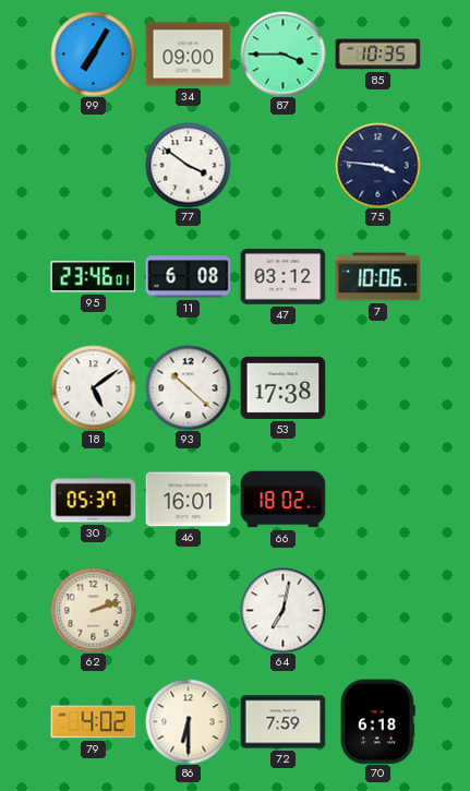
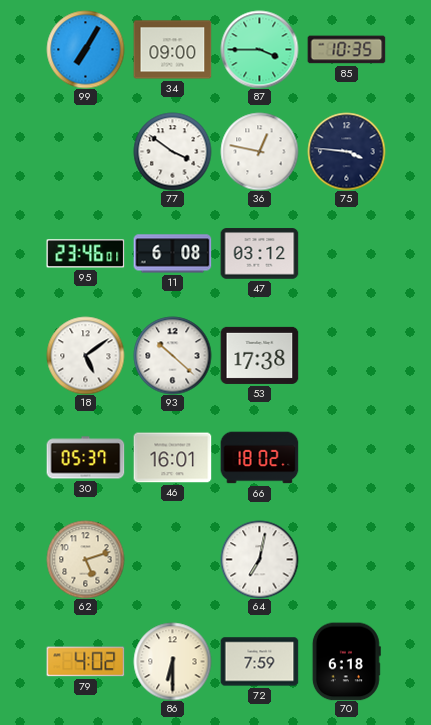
36: none -> 12:47 (259, 151)
7: 10:06 -> none (377, 277)
62: 2:12 -> 5:12 (85, 559)
